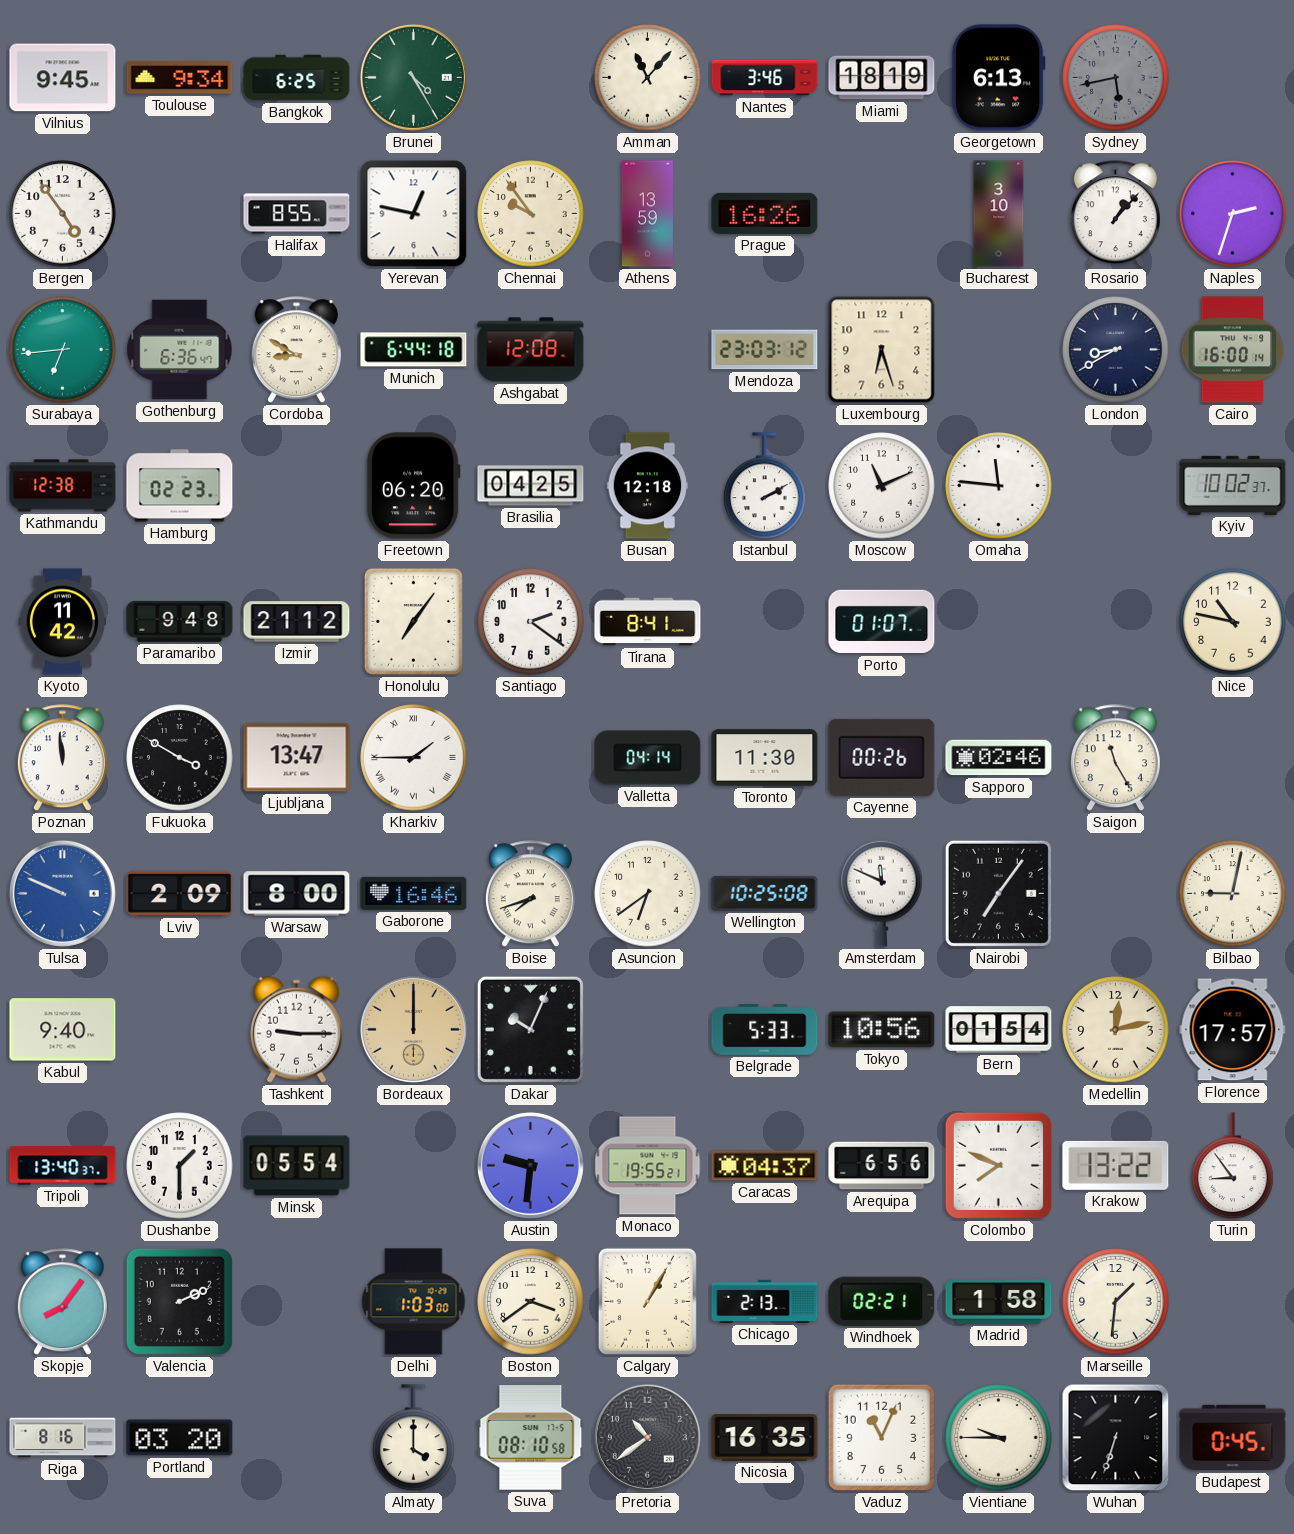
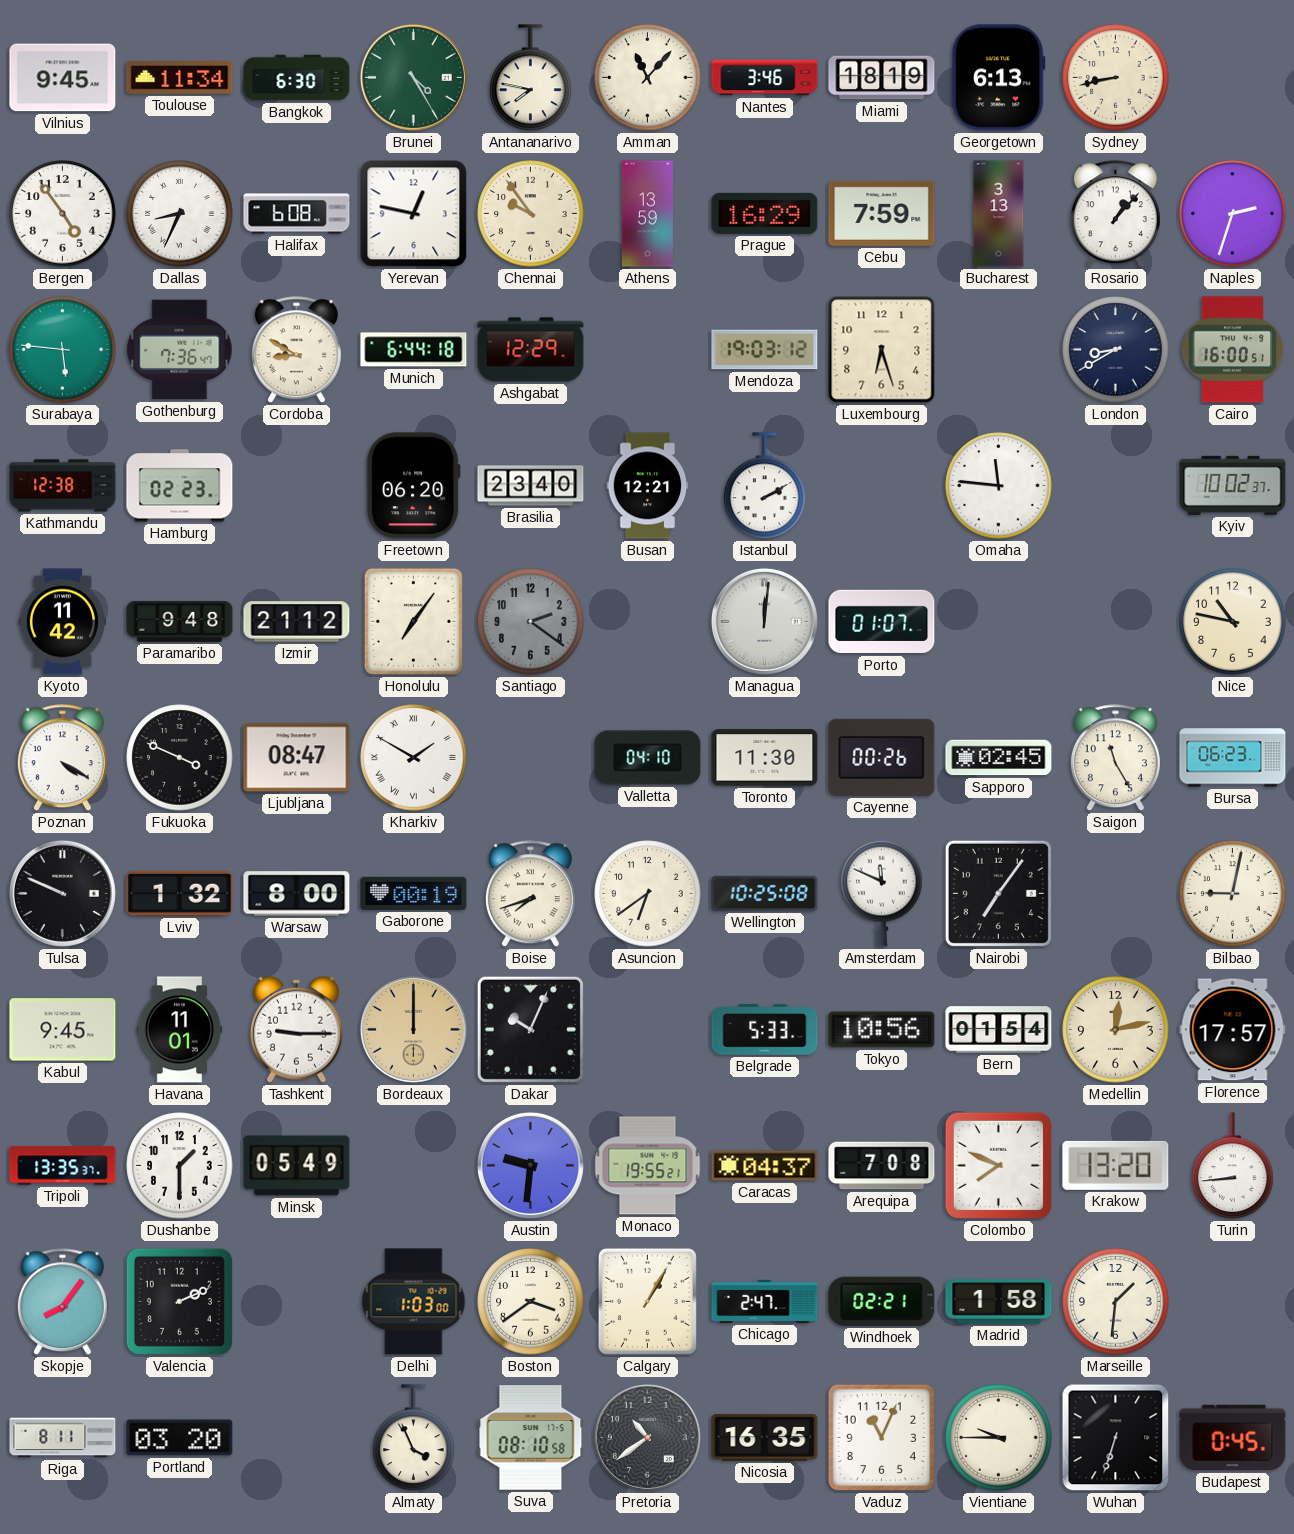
Toulouse: 9:34 -> 11:34 (180, 78)
Bangkok: 6:25 -> 6:30 (297, 78)
Antananarivo: none -> 7:47 (531, 78)
Sydney: 5:43 -> 8:43 (1116, 78)
Sydney dial: grey -> cream (1116, 78)
Dallas: none -> 8:34 (180, 214)
Halifax: 8:55 -> 6:08 (297, 214)
Prague: 16:26 -> 16:29 (765, 213)
Cebu: none -> 7:59 (882, 213)
Bucharest: 3:10 -> 3:13 (999, 214)
Surabaya: 6:44 -> 5:46 (63, 350)
Gothenburg: 6:36 -> 7:36 (180, 350)
Ashgabat: 12:08 -> 12:29 (531, 350)
Mendoza: 23:03 -> 19:03 (765, 350)
Cairo: 16:00:14 -> 16:00:51 (1233, 350)
Brasilia: 04:25 -> 23:40 (531, 486)
Busan: 12:18 -> 12:21 (648, 486)
Moscow: 11:11 -> none (882, 486)
Santiago dial: white -> grey (531, 622)
Tirana: 8:41 -> none (648, 622)
Managua: none -> 12:01 (764, 621)
Poznan: 11:59 -> 4:20 (62, 758)
Fukuoka: 3:50 -> 3:49 (180, 758)
Ljubljana: 13:47 -> 08:47 (297, 758)
Kharkiv: 1:45 -> 1:50 (414, 758)
Valletta: 04:14 -> 04:10 (648, 758)
Sapporo: 02:46 -> 02:45 (999, 758)
Bursa: none -> 06:23 (1233, 758)
Tulsa dial: blue -> black (62, 893)
Lviv: 2:09 -> 1:32 (180, 893)
Gaborone: 16:46 -> 00:19 (414, 893)
Kabul: 9:40 -> 9:45 (63, 1030)
Havana: none -> 11:01 (180, 1030)
Tripoli: 13:40 -> 13:35 (63, 1166)
Minsk: 05:54 -> 05:49 (297, 1166)
Arequipa: 6:56 -> 7:08 (882, 1166)
Krakow: 13:22 -> 13:20 (1116, 1165)
Turin: 8:54 -> 8:44 (1233, 1166)
Chicago: 2:13 -> 2:47 (765, 1301)
Riga: 8:16 -> 8:11 (63, 1438)
Almaty: 4:00 -> 3:56 (414, 1438)
